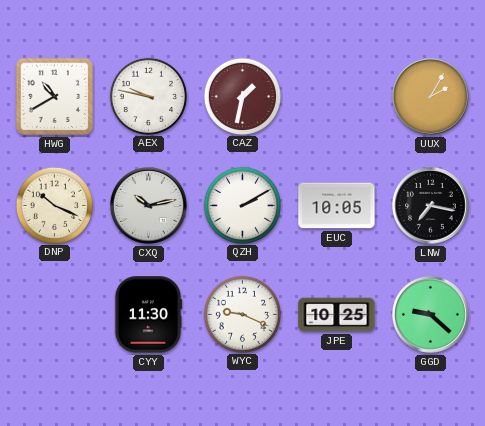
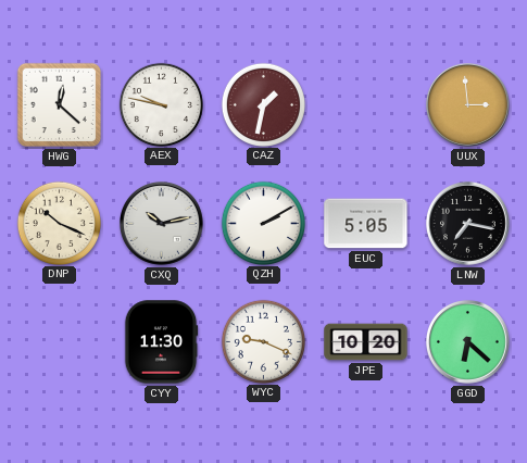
HWG: 10:40 -> 12:22 (60, 105)
UUX: 2:05 -> 2:59 (468, 105)
EUC: 10:05 -> 5:05 (366, 224)
JPE: 10:25 -> 10:20 (366, 342)
GGD: 9:22 -> 6:22 (468, 342)
